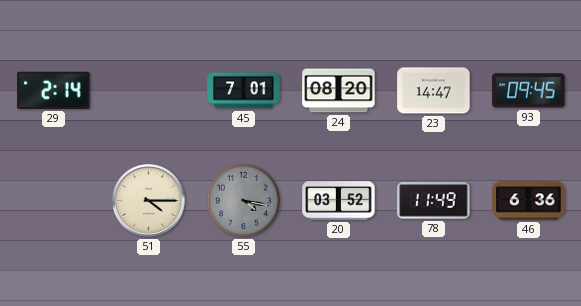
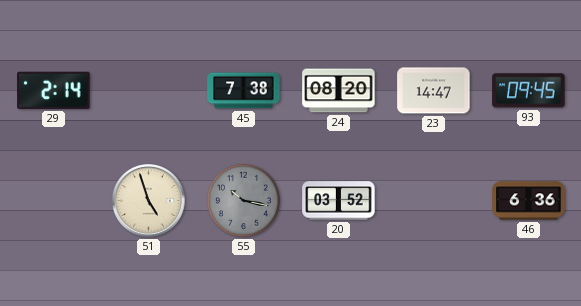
45: 7:01 -> 7:38 (244, 91)
51: 4:15 -> 4:57 (149, 201)
55: 4:17 -> 10:17 (243, 200)
78: 11:49 -> none (434, 201)
